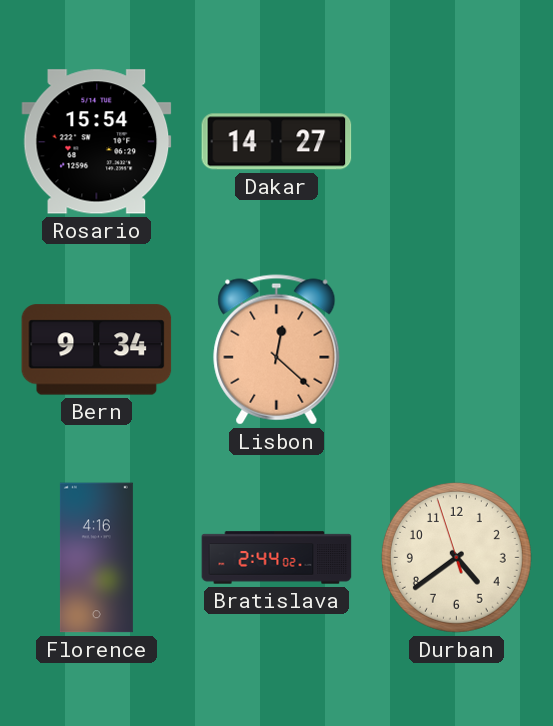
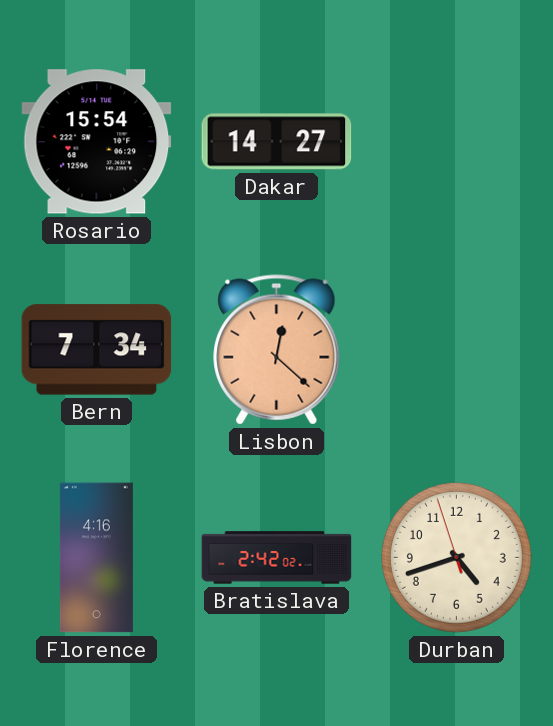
Bern: 9:34 -> 7:34 (97, 350)
Bratislava: 2:44 -> 2:42 (277, 558)
Durban: 4:38 -> 4:41 (456, 557)
